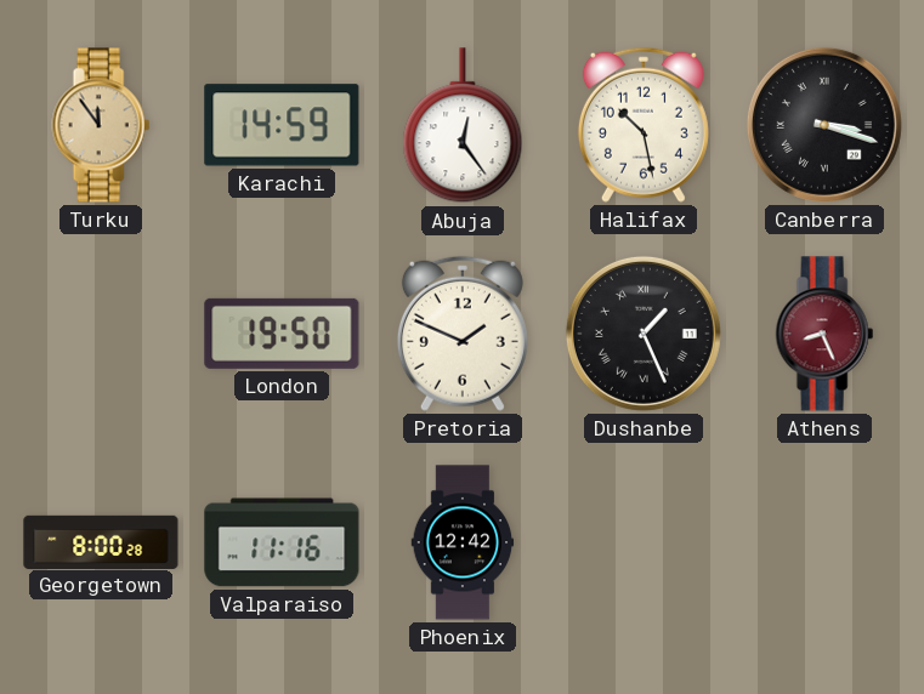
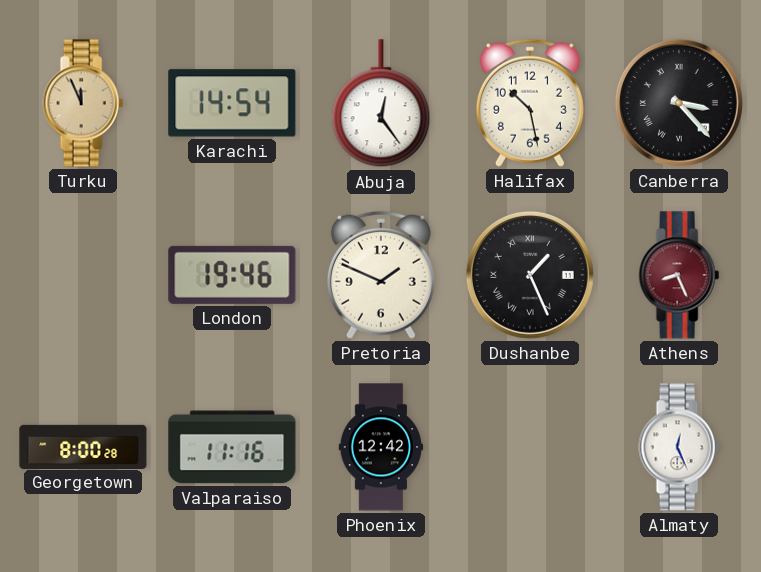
Turku: 11:54 -> 11:56 (83, 103)
Karachi: 14:59 -> 14:54 (232, 103)
Canberra: 3:18 -> 3:23 (679, 103)
London: 19:50 -> 19:46 (232, 275)
Almaty: none -> 12:26 (679, 447)
